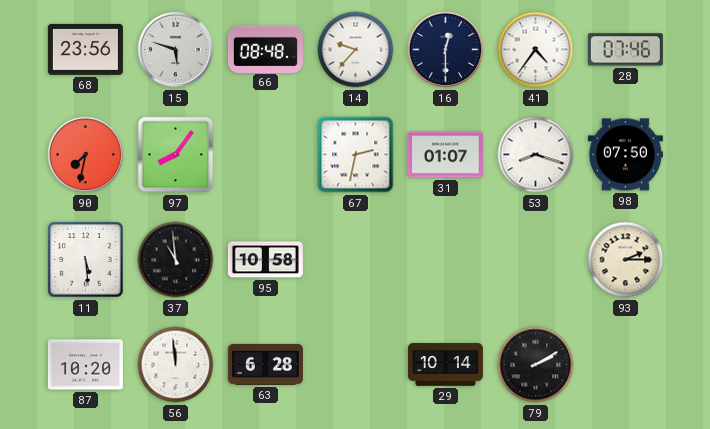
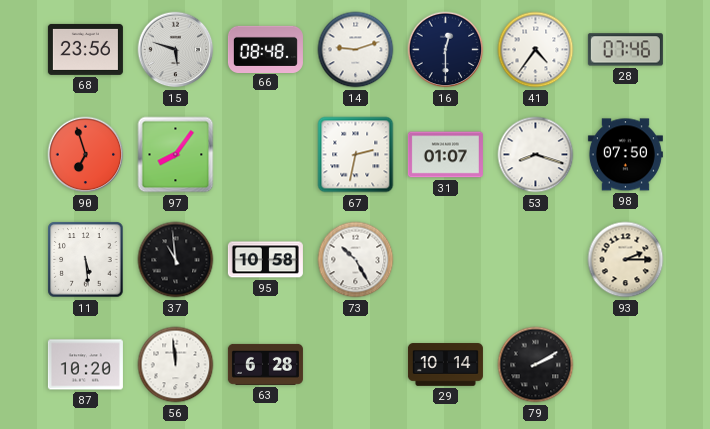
14: 9:37 -> 9:12 (356, 50)
90: 7:32 -> 6:57 (86, 155)
73: none -> 10:25 (356, 260)
